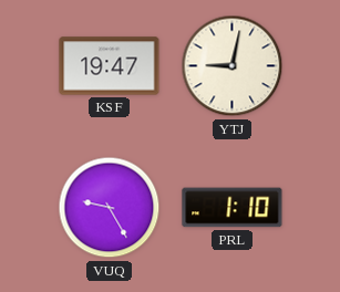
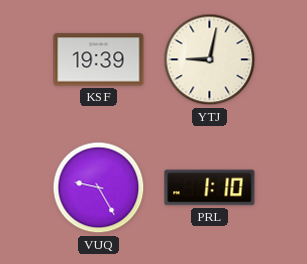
KSF: 19:47 -> 19:39 (99, 60)
